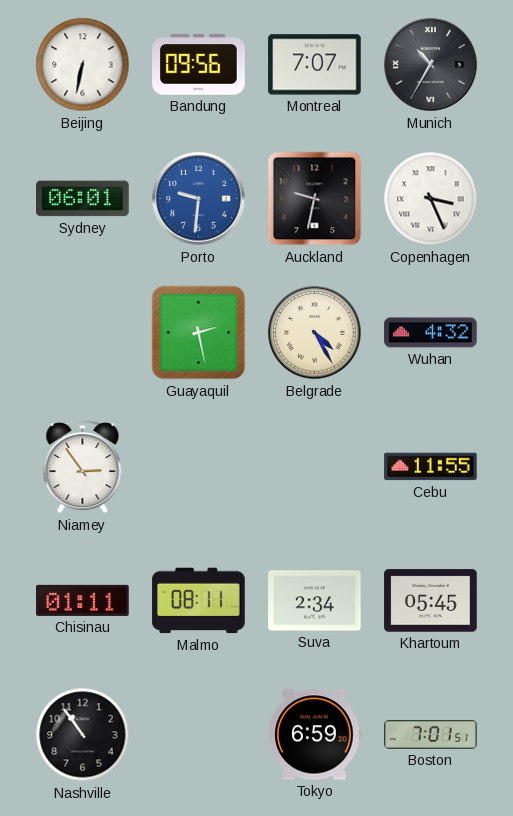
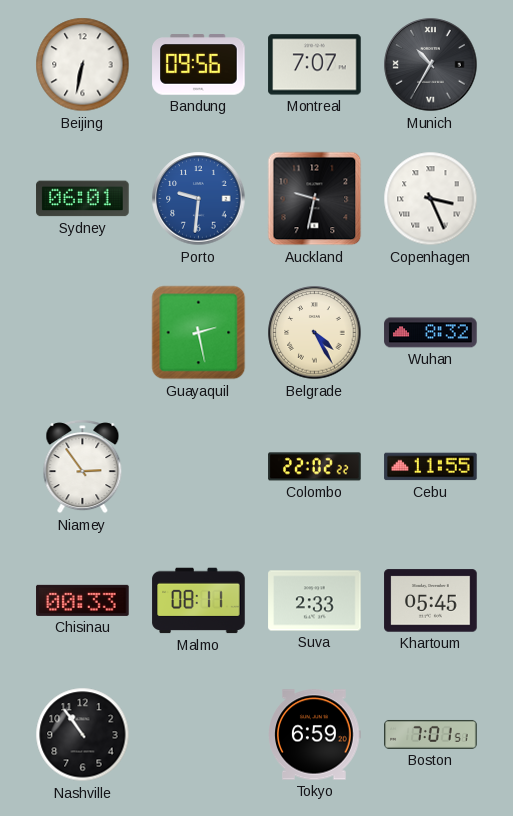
Wuhan: 4:32 -> 8:32 (431, 333)
Colombo: none -> 22:02 (315, 467)
Chisinau: 01:11 -> 00:33 (83, 600)
Suva: 2:34 -> 2:33 (315, 601)
